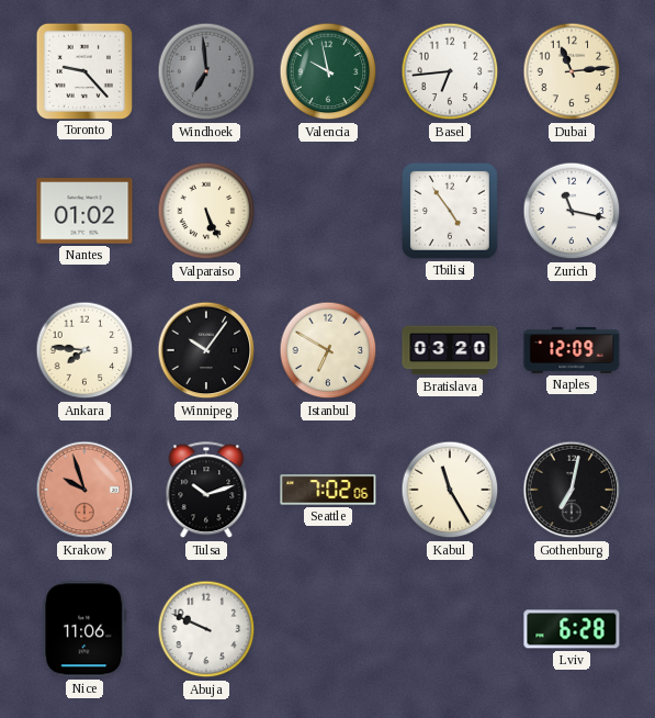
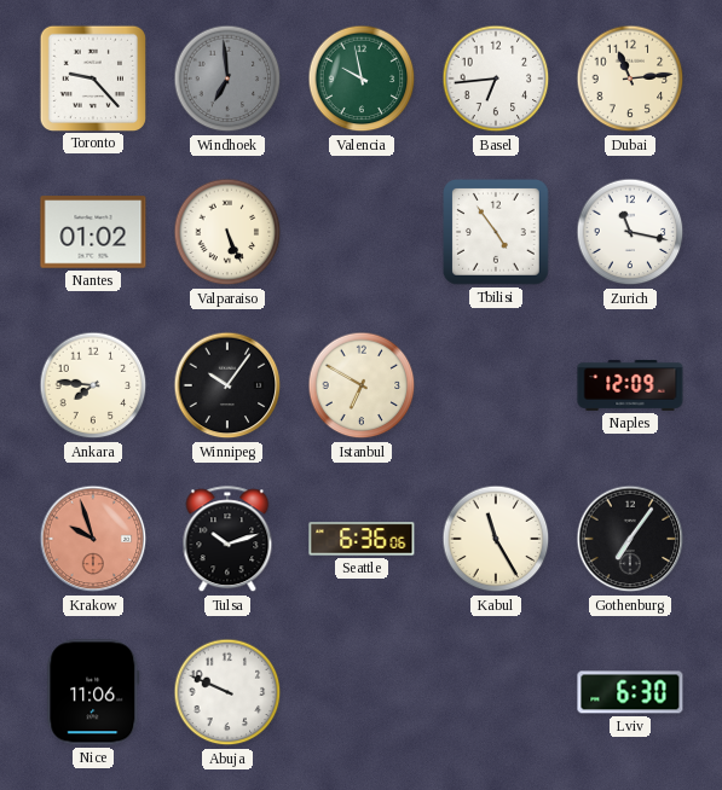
Bratislava: 03:20 -> none (450, 350)
Seattle: 7:02 -> 6:36 (362, 539)
Gothenburg: 7:02 -> 7:06 (630, 539)
Lviv: 6:28 -> 6:30 (630, 692)
